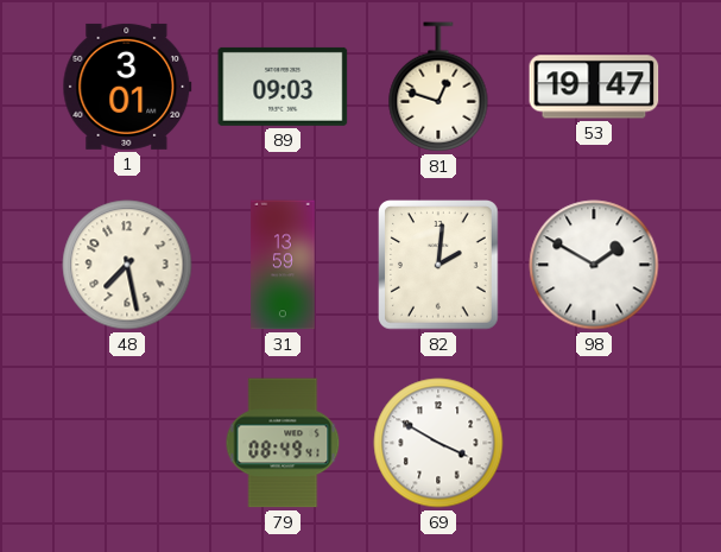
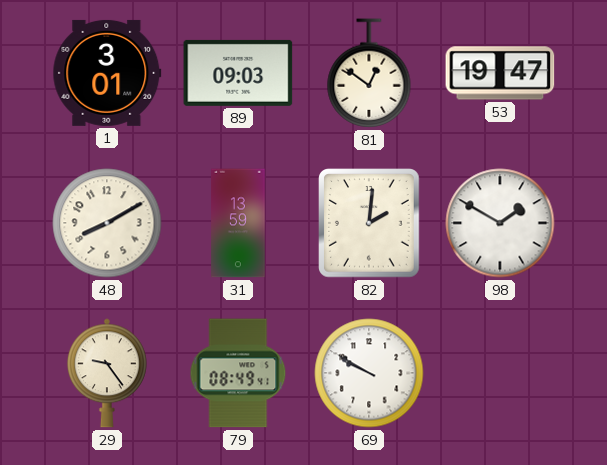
81: 12:48 -> 12:51 (369, 73)
48: 7:28 -> 8:10 (107, 223)
29: none -> 9:24 (107, 373)
69: 3:50 -> 9:50 (369, 373)
